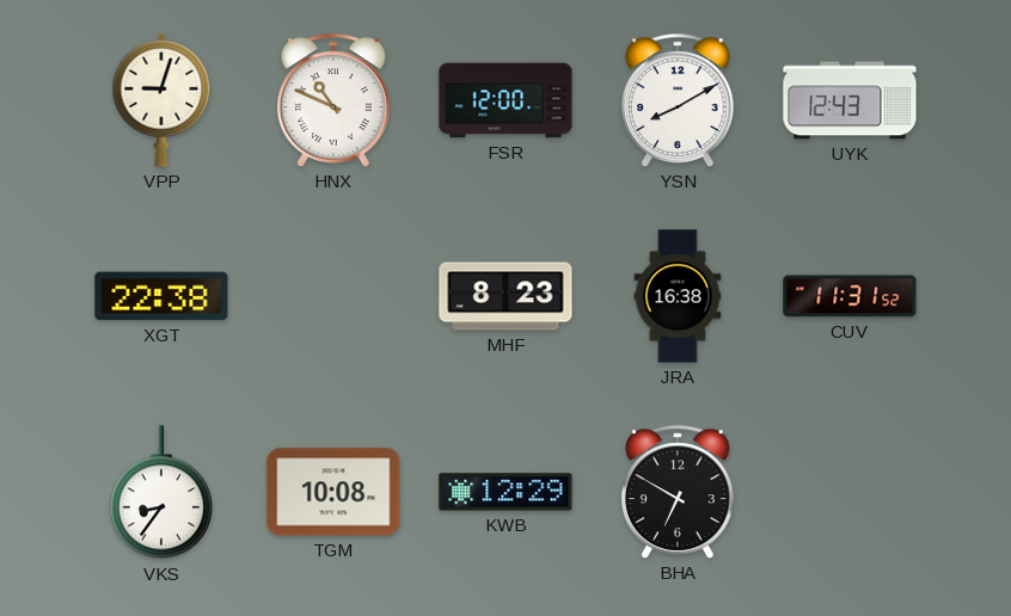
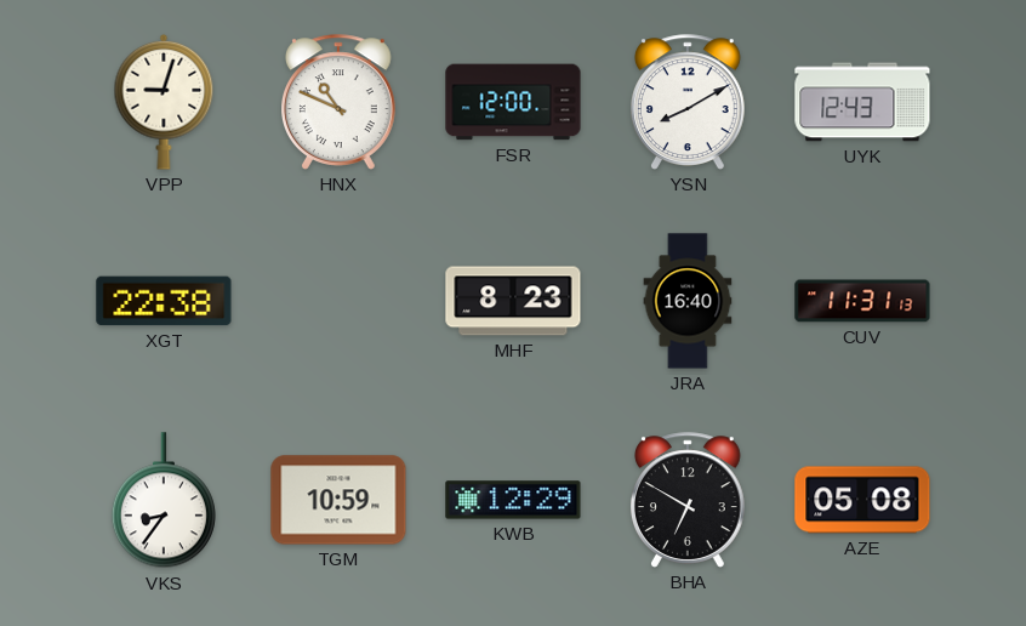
JRA: 16:38 -> 16:40 (688, 301)
CUV: 11:31:52 -> 11:31:13 (862, 301)
TGM: 10:08 -> 10:59 (338, 500)
AZE: none -> 05:08 (862, 500)
